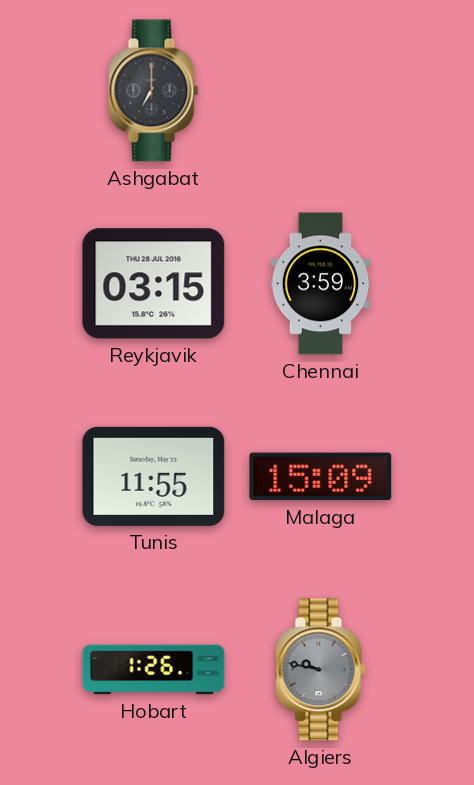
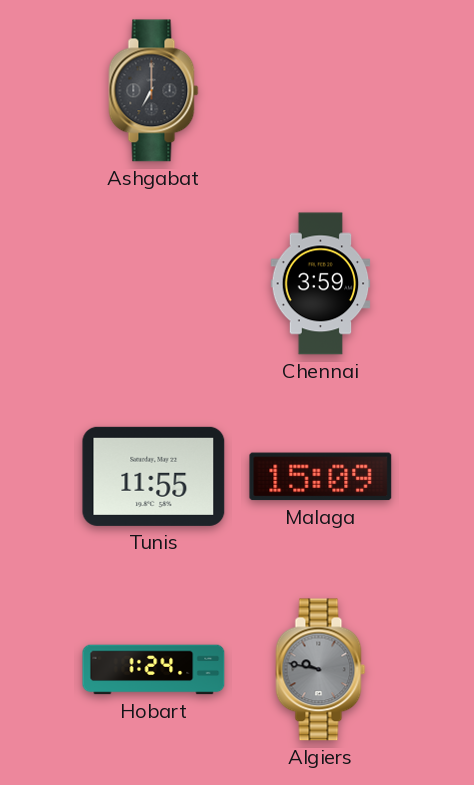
Reykjavik: 03:15 -> none (154, 284)
Hobart: 1:26 -> 1:24 (154, 670)
